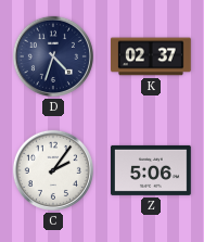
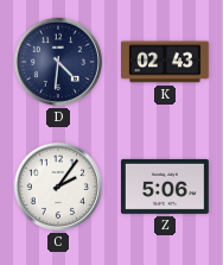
D: 4:33 -> 4:31 (58, 62)
K: 02:37 -> 02:43 (166, 62)
